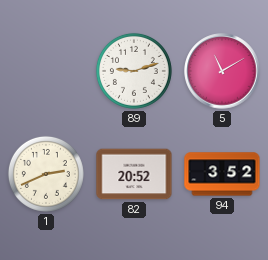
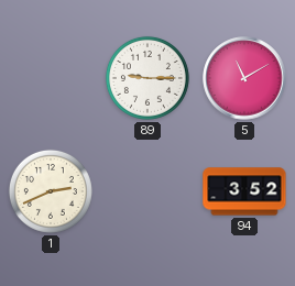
89: 9:12 -> 9:15 (147, 78)
82: 20:52 -> none (134, 174)
